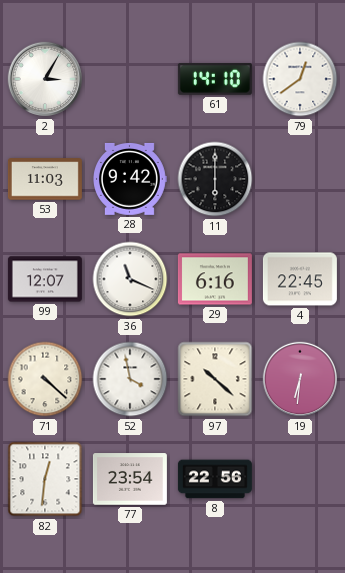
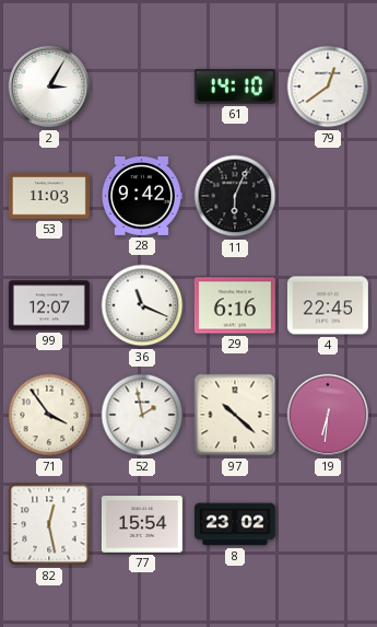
11: 6:00 -> 6:04 (235, 196)
71: 4:22 -> 3:54 (49, 415)
52: 3:58 -> 1:58 (142, 415)
82: 12:31 -> 12:28 (49, 524)
77: 23:54 -> 15:54 (142, 524)
8: 22:56 -> 23:02 (235, 524)
